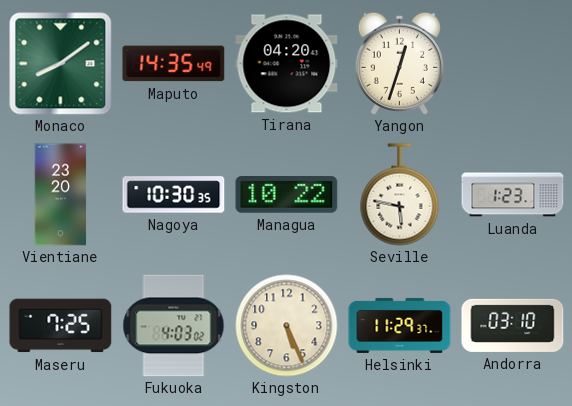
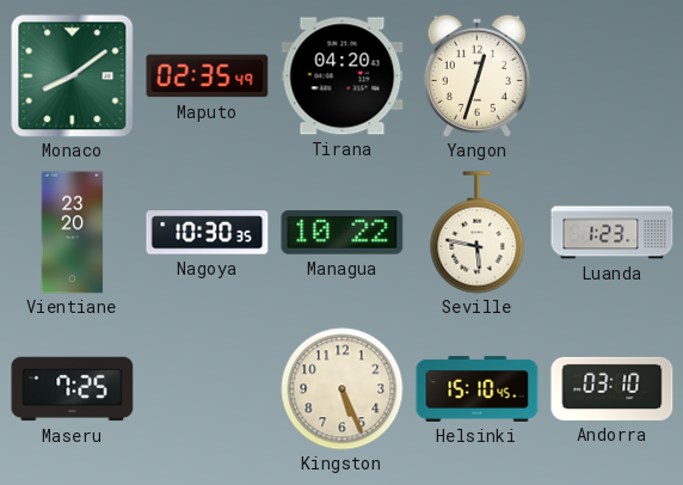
Maputo: 14:35 -> 02:35 (208, 76)
Fukuoka: 4:03 -> none (174, 326)
Helsinki: 11:29 -> 15:10 (478, 388)
